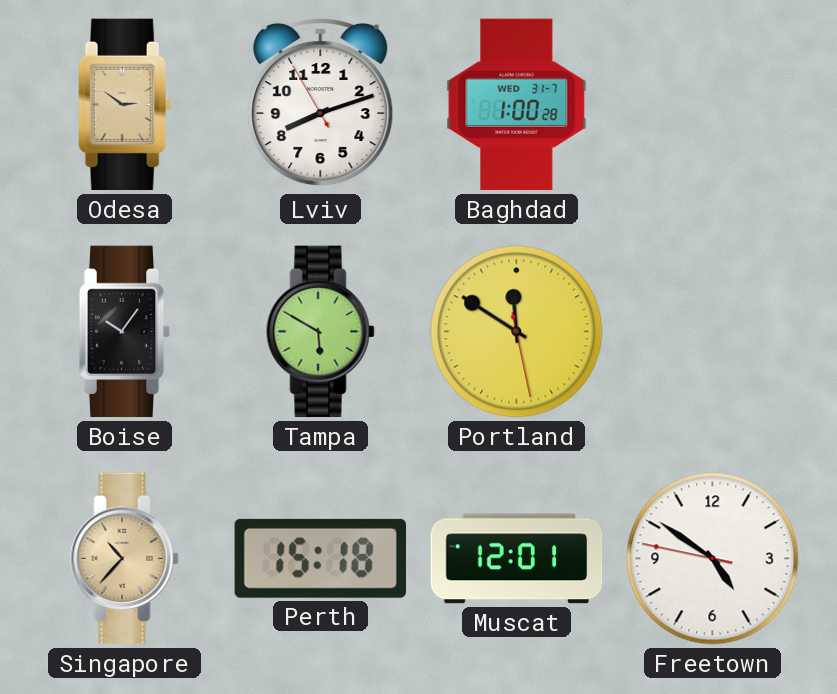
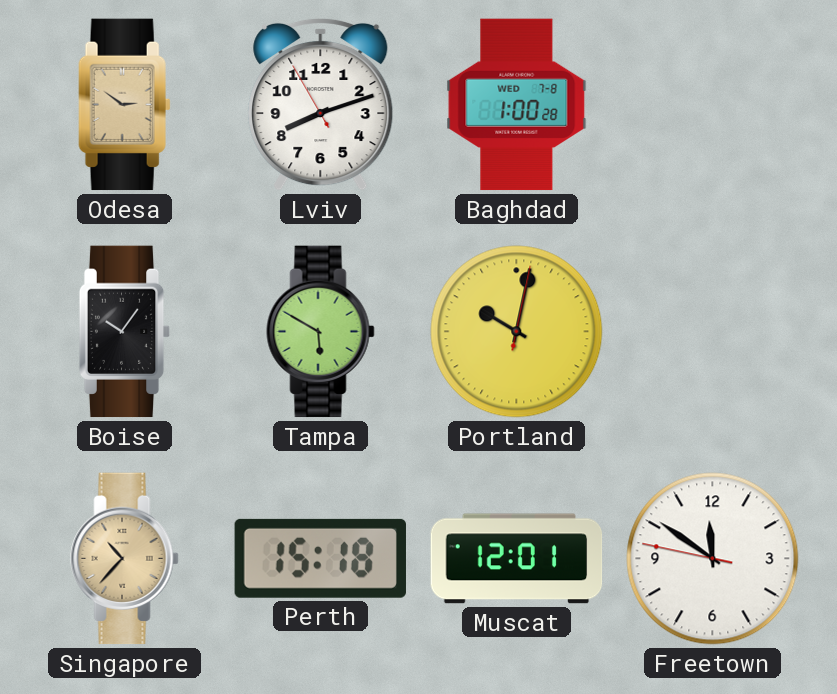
Baghdad date: WED 31-7 -> WED 7-8 (517, 105)
Portland: 11:50 -> 10:02 (517, 332)
Freetown: 4:50 -> 11:50 (713, 559)
